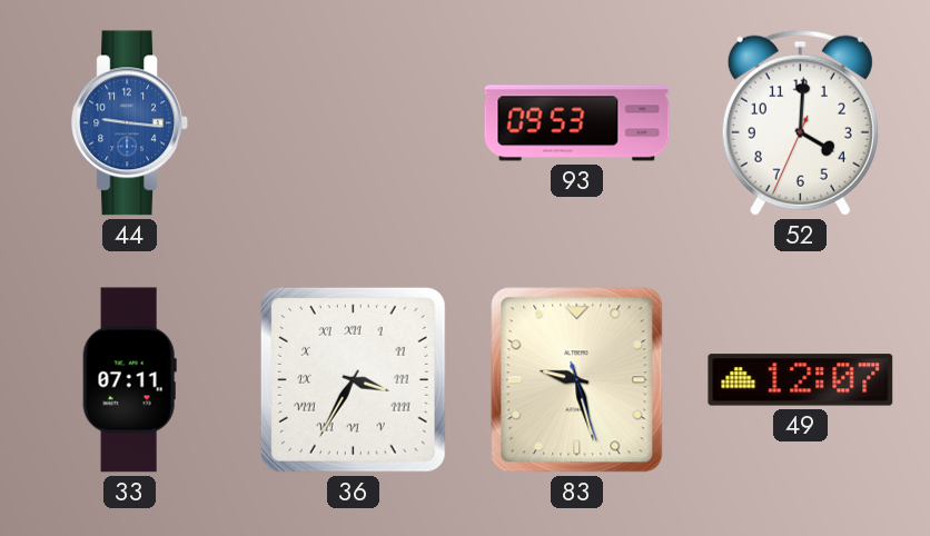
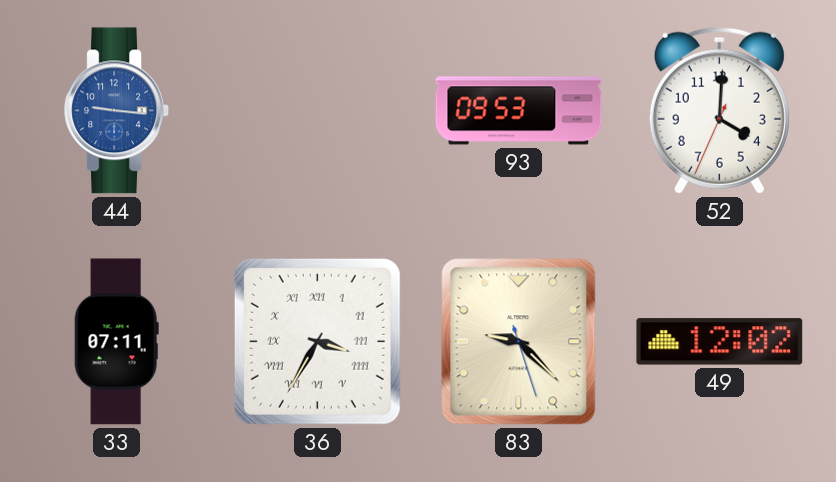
83: 9:27 -> 9:22 (519, 342)
49: 12:07 -> 12:02 (720, 342)
